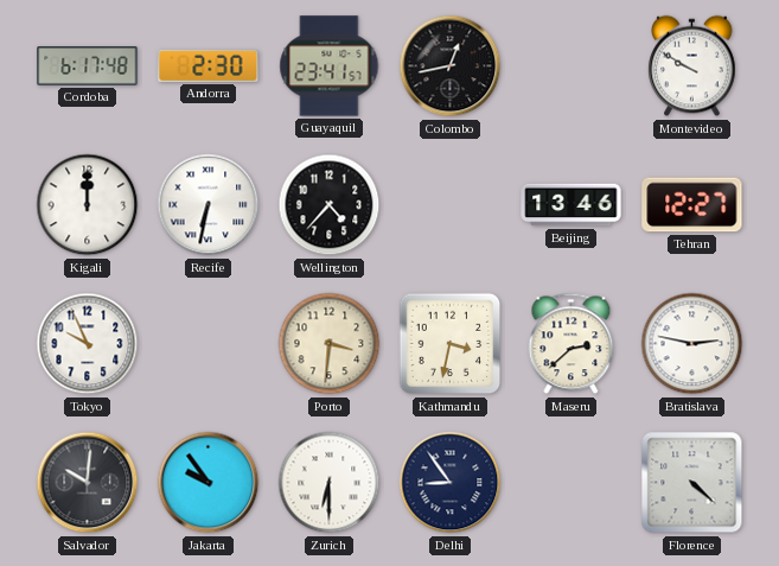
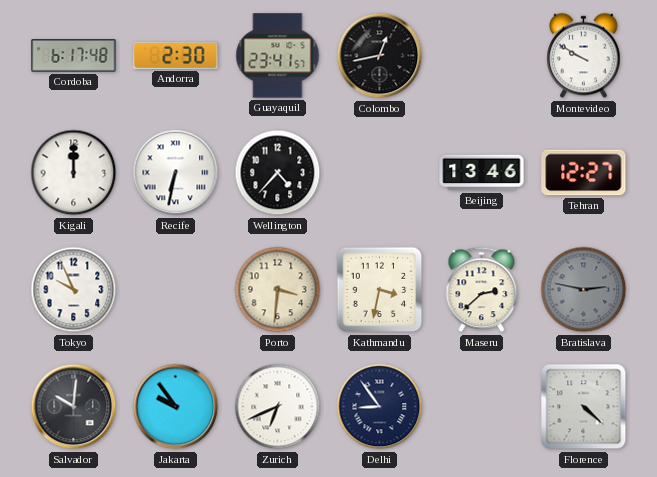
Bratislava dial: white -> grey (584, 290)
Zurich: 6:30 -> 6:41 (278, 407)
